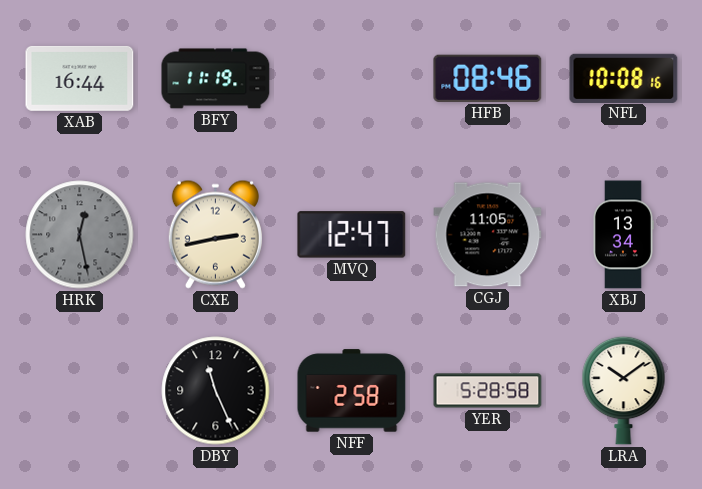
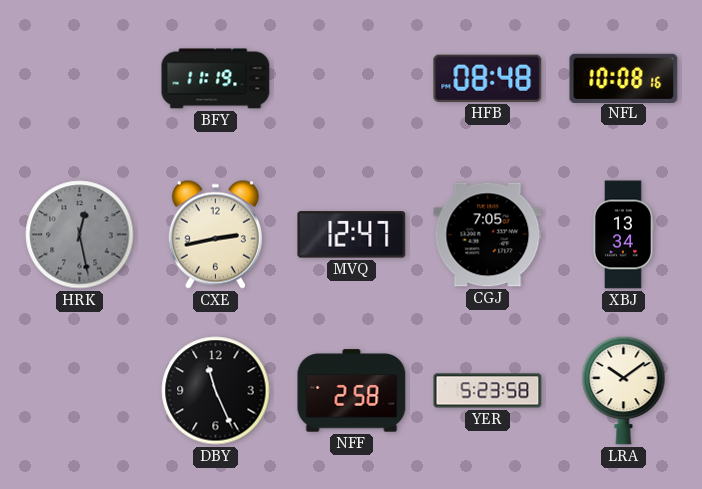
XAB: 16:44 -> none (80, 78)
HFB: 08:46 -> 08:48 (488, 78)
CGJ: 11:05 -> 7:05 (488, 235)
YER: 5:28 -> 5:23 (488, 391)
